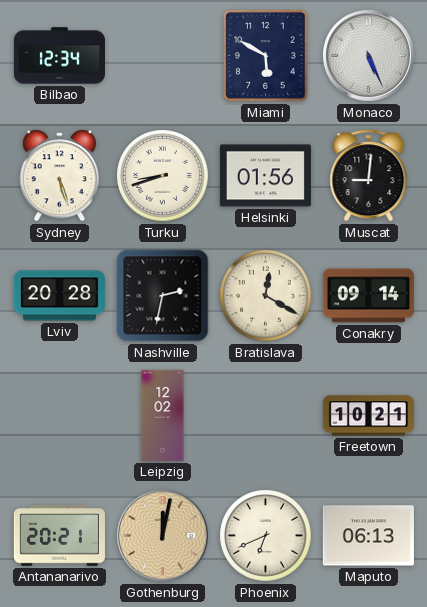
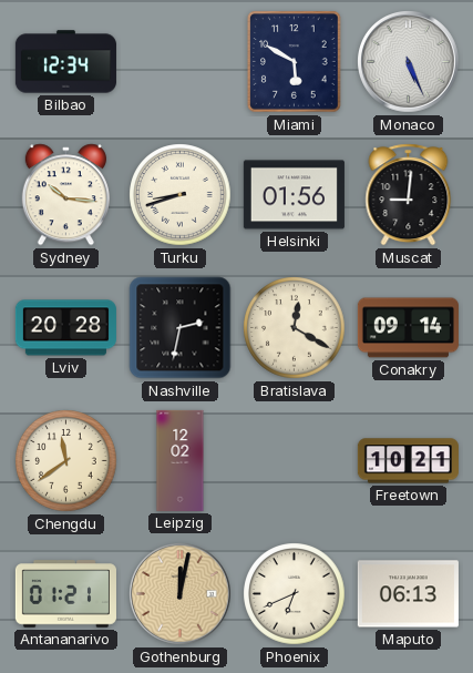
Sydney: 5:27 -> 10:16 (65, 195)
Chengdu: none -> 11:39 (66, 461)
Antananarivo: 20:21 -> 01:21 (65, 594)
